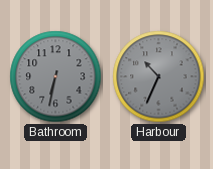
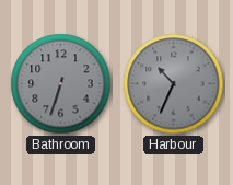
Bathroom: 6:32 -> 6:33 (61, 84)
